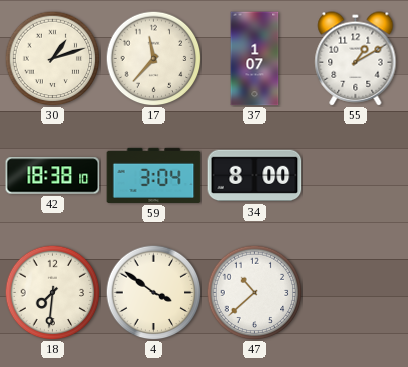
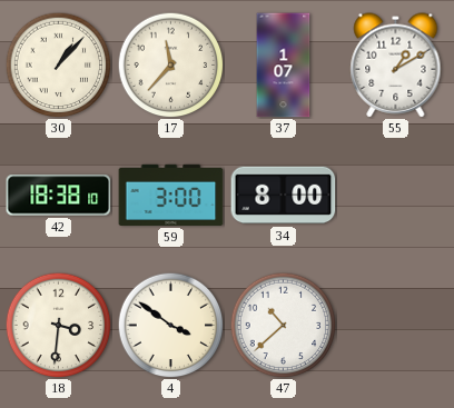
30: 1:12 -> 1:07 (58, 64)
59: 3:04 -> 3:00 (171, 195)
18: 7:31 -> 3:31 (58, 325)
